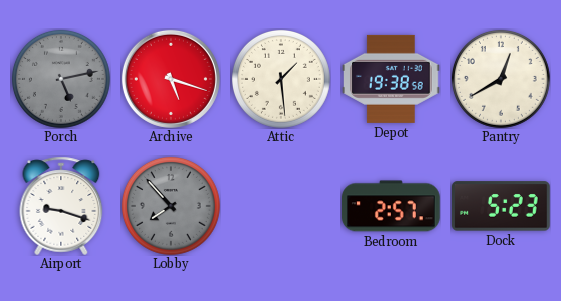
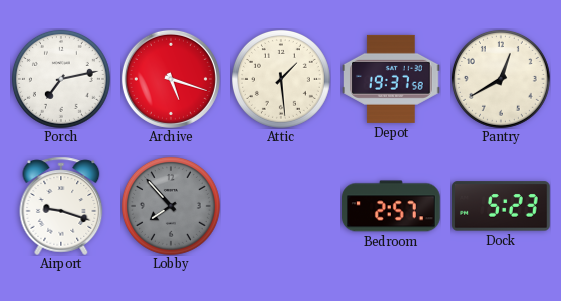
Porch: 5:13 -> 7:13 (61, 79)
Porch dial: grey -> white (61, 79)
Depot: 19:38 -> 19:37 (392, 79)
